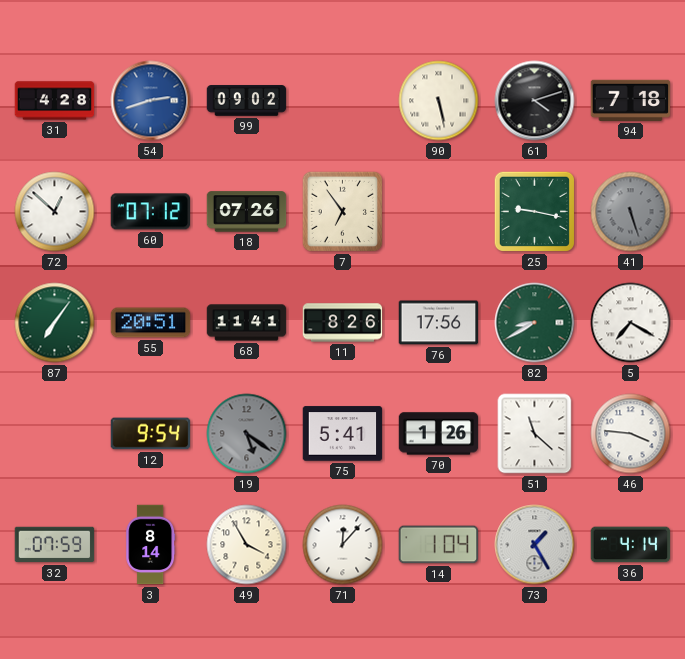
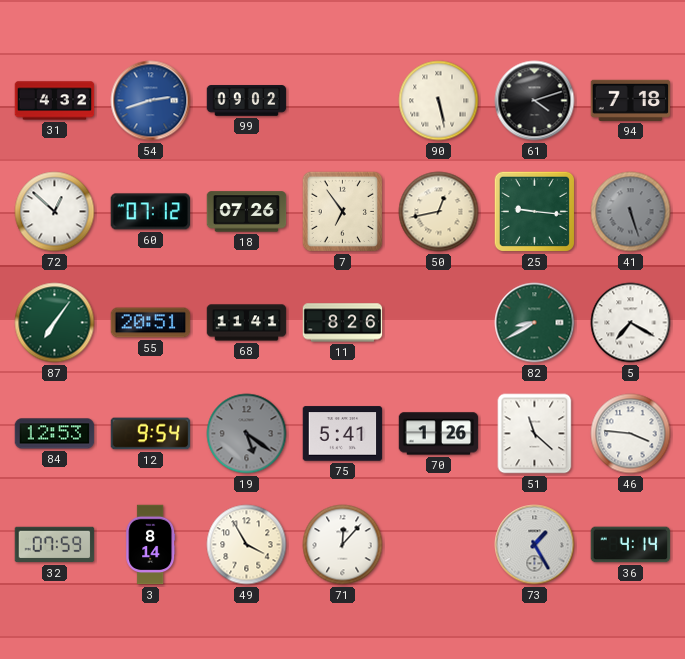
31: 4:28 -> 4:32 (55, 101)
50: none -> 12:43 (439, 212)
25: 9:17 -> 9:16 (534, 211)
76: 17:56 -> none (439, 323)
84: none -> 12:53 (55, 434)
14: 1:04 -> none (439, 545)
